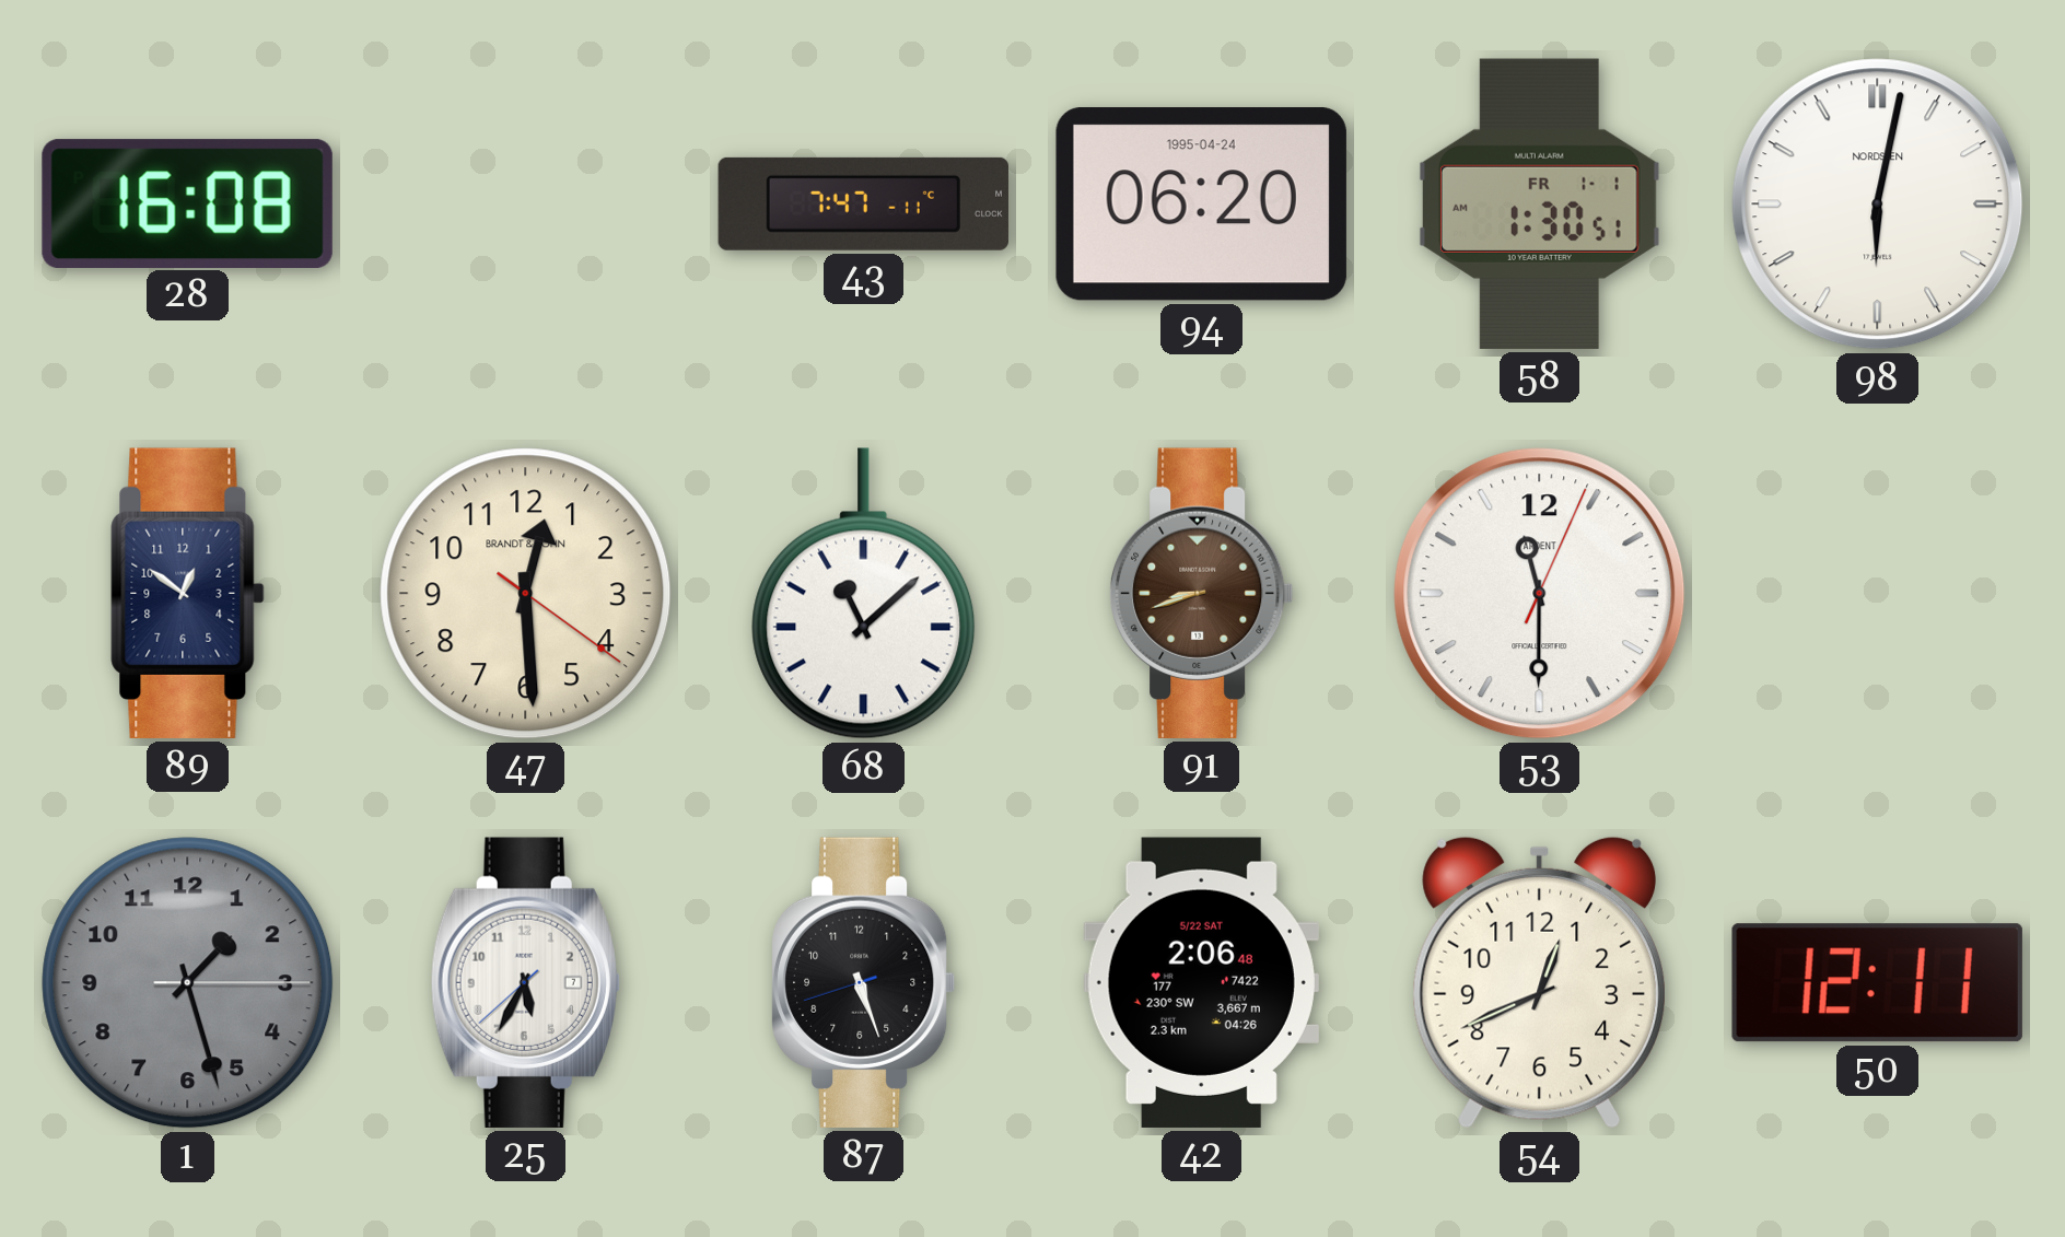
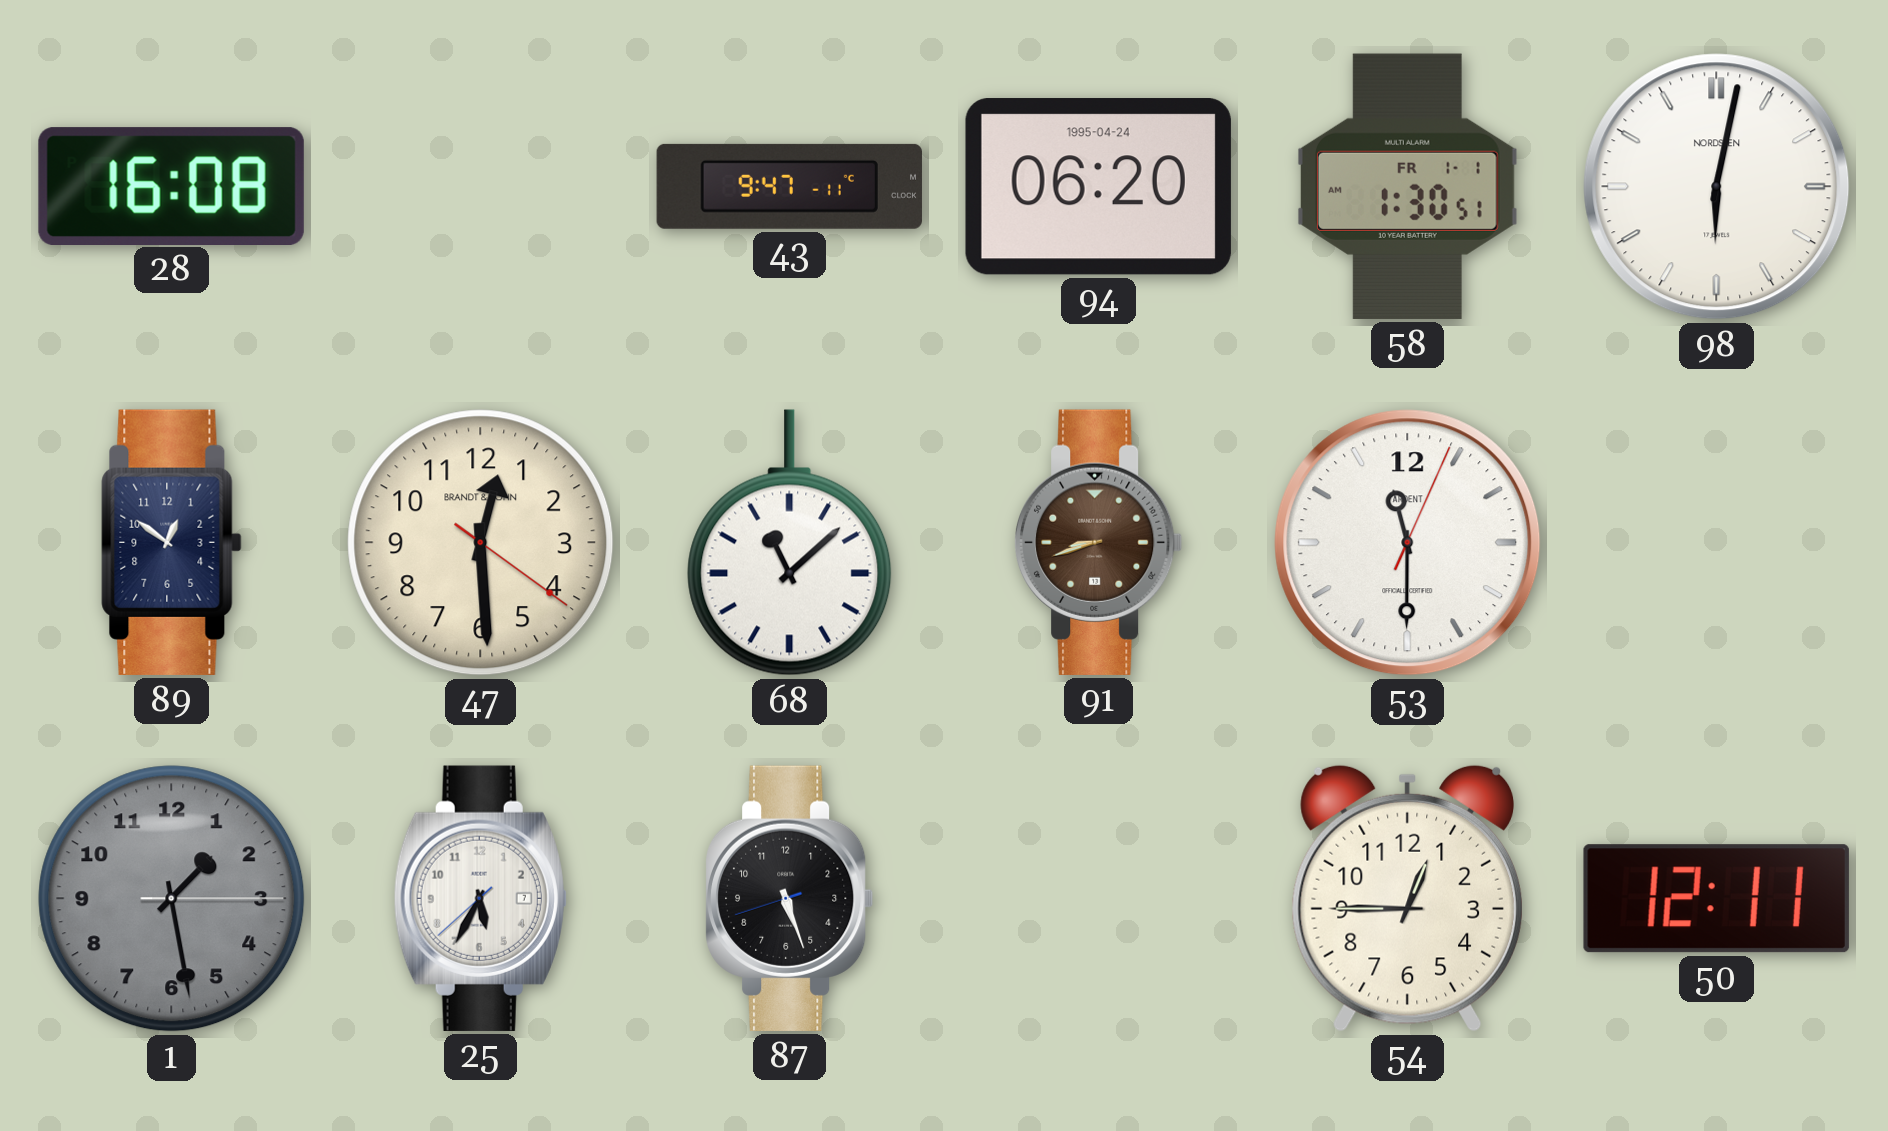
43: 7:47 -> 9:47 (789, 186)
1: 1:27 -> 1:28 (172, 899)
42: 2:06 -> none (1201, 982)
54: 12:41 -> 12:45 (1407, 898)
